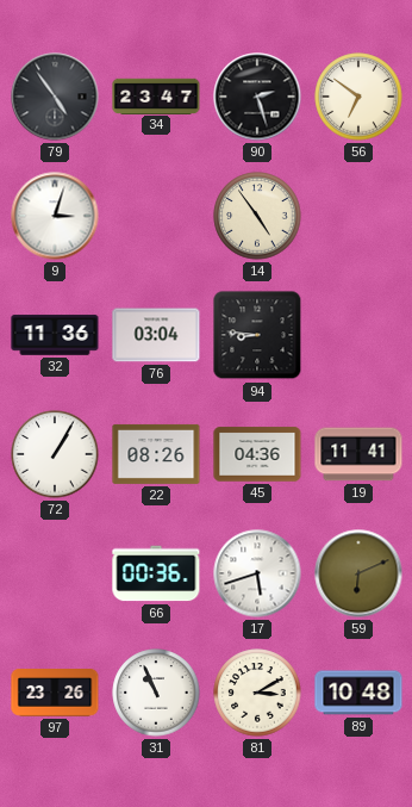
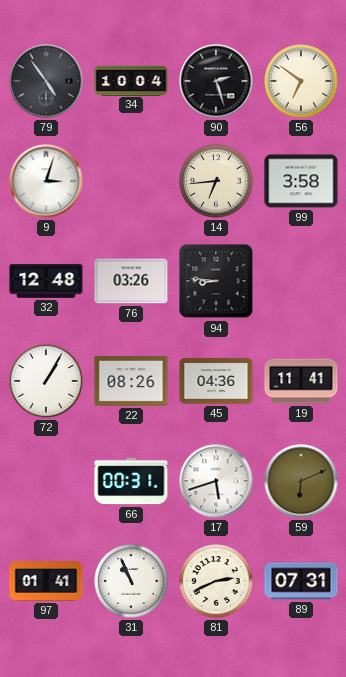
34: 23:47 -> 10:04 (131, 80)
14: 4:54 -> 6:44 (216, 181)
99: none -> 3:58 (301, 181)
32: 11:36 -> 12:48 (46, 281)
76: 03:04 -> 03:26 (131, 281)
66: 00:36 -> 00:31 (131, 481)
97: 23:26 -> 01:41 (46, 582)
81: 3:10 -> 2:41 (216, 581)
89: 10:48 -> 07:31 (301, 581)
